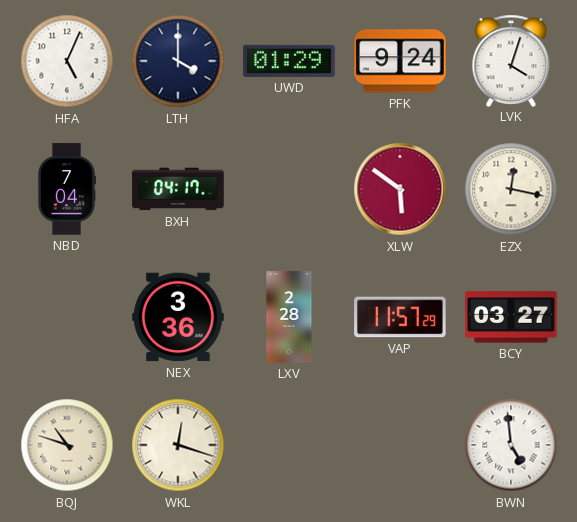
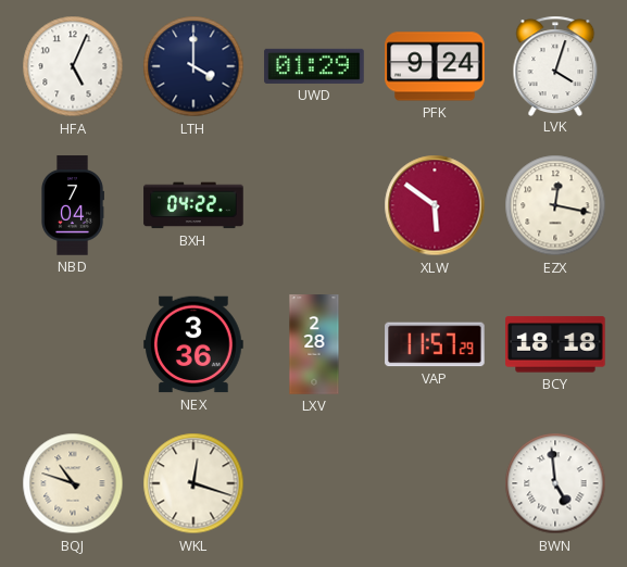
BXH: 04:17 -> 04:22 (193, 205)
BCY: 03:27 -> 18:18 (555, 344)
